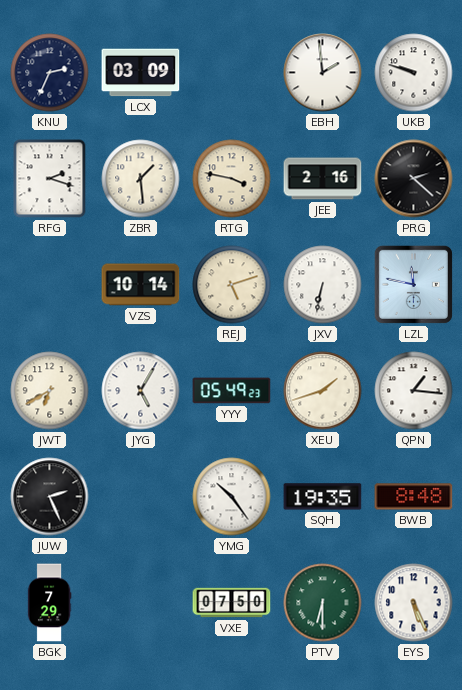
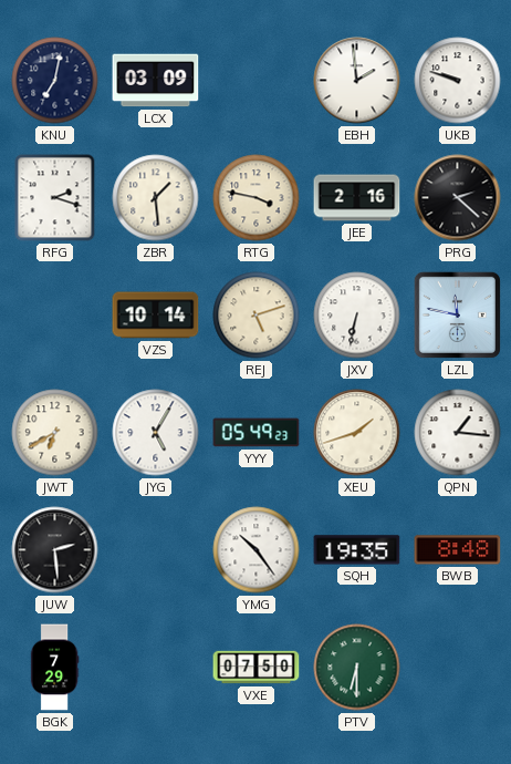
KNU: 2:34 -> 7:02 (55, 81)
JUW: 2:26 -> 2:29 (55, 550)
EYS: 5:26 -> none (414, 603)
